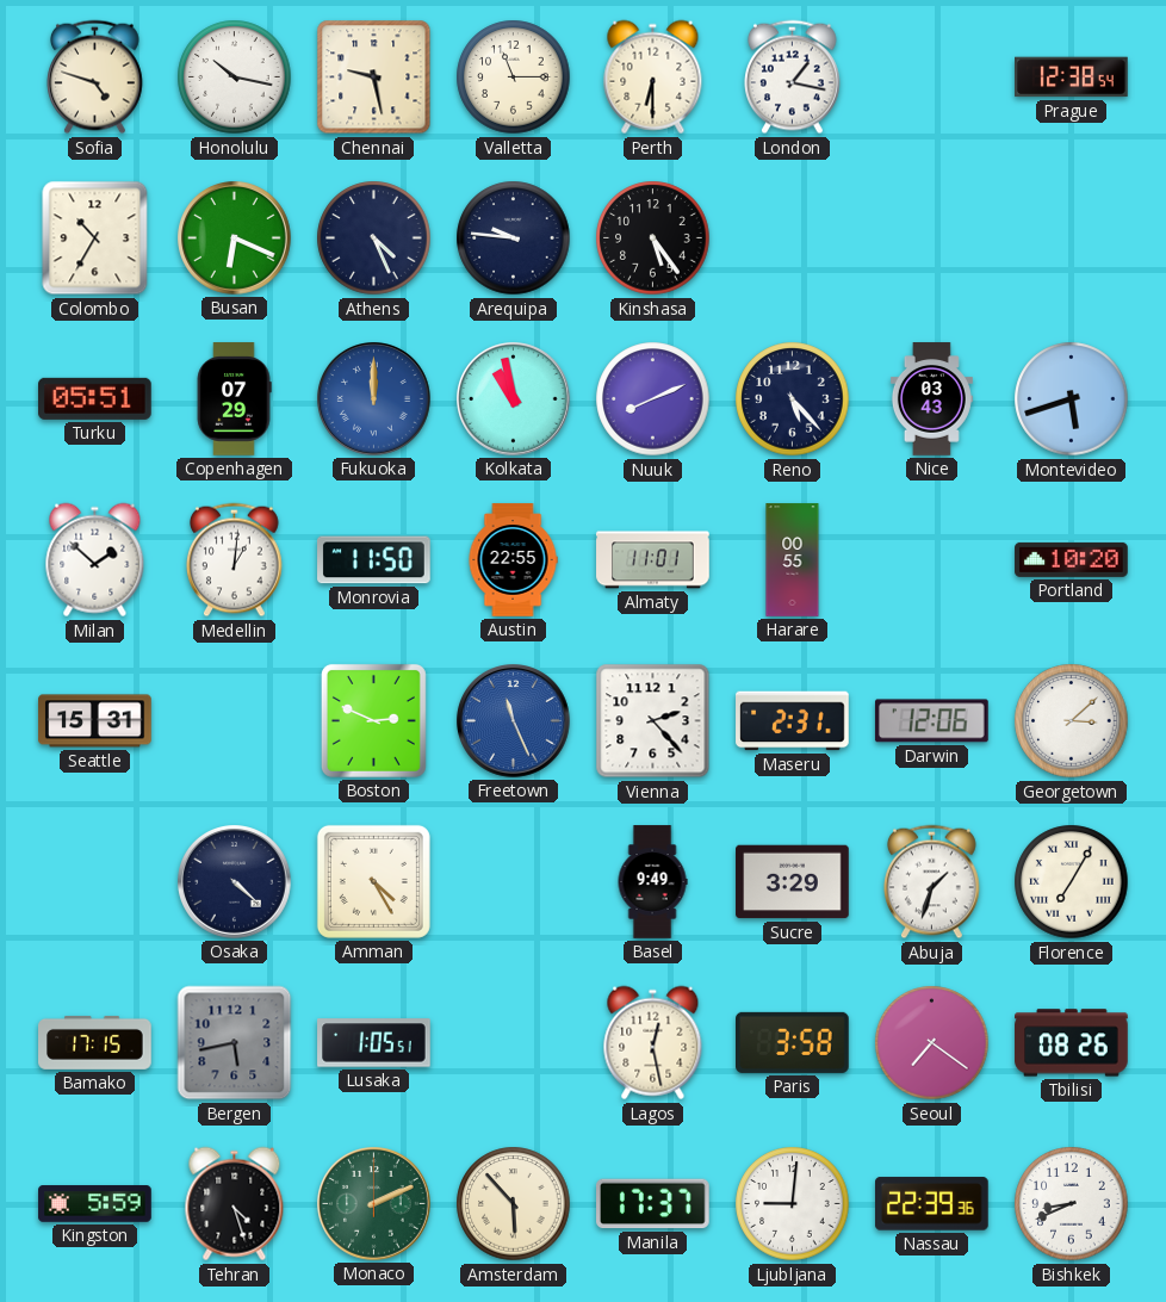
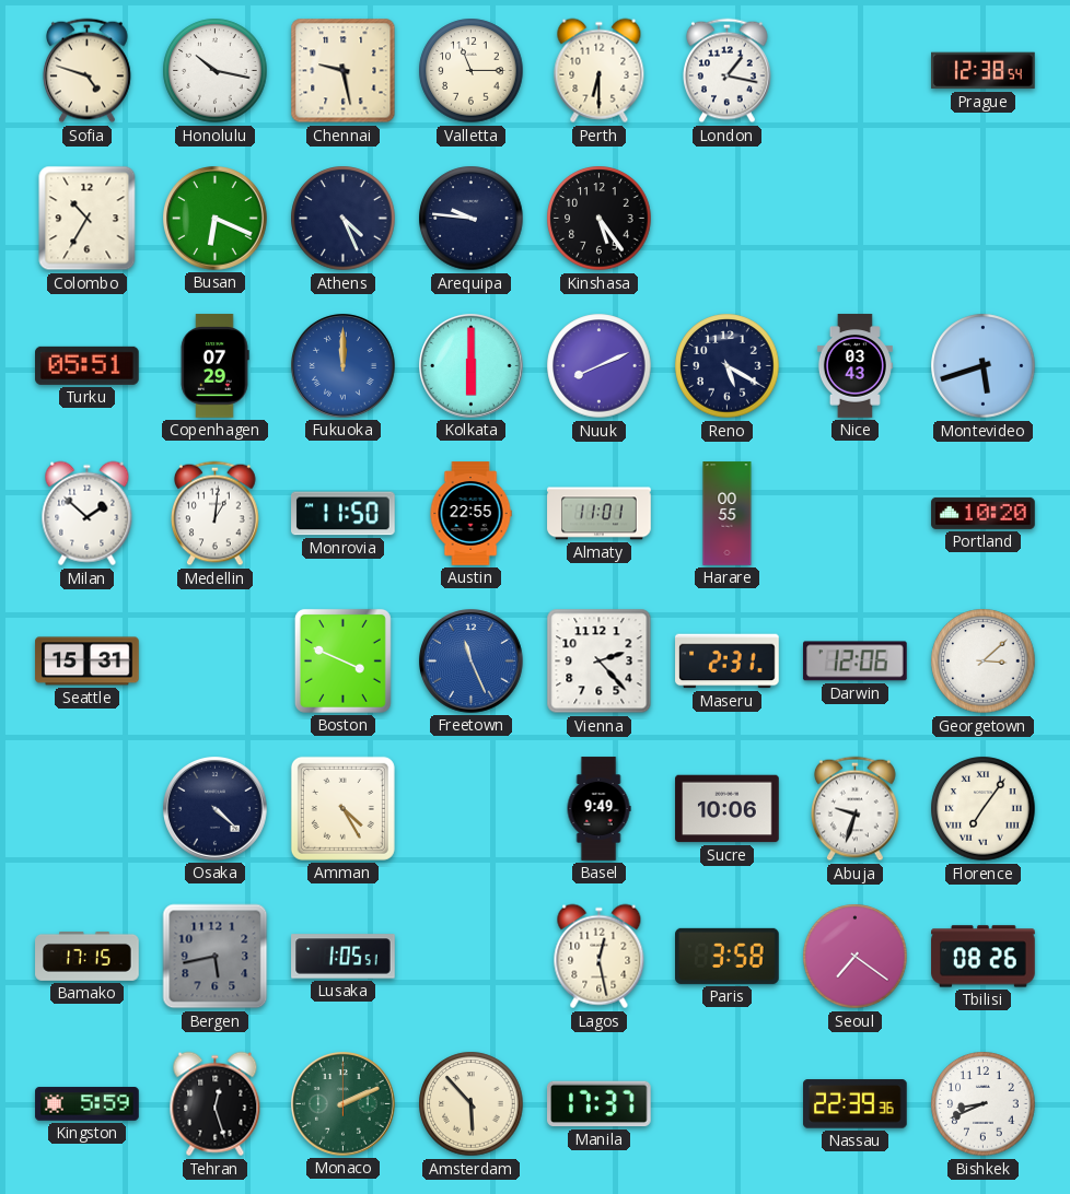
Kolkata: 10:58 -> 6:00 (472, 366)
Reno: 5:23 -> 5:20 (728, 366)
Boston: 2:49 -> 3:49 (342, 660)
Sucre: 3:29 -> 10:06 (728, 809)
Abuja: 1:33 -> 9:33 (856, 809)
Florence: 7:05 -> 7:06 (984, 809)
Tehran: 4:27 -> 12:27 (216, 1104)
Ljubljana: 9:01 -> none (793, 1204)
